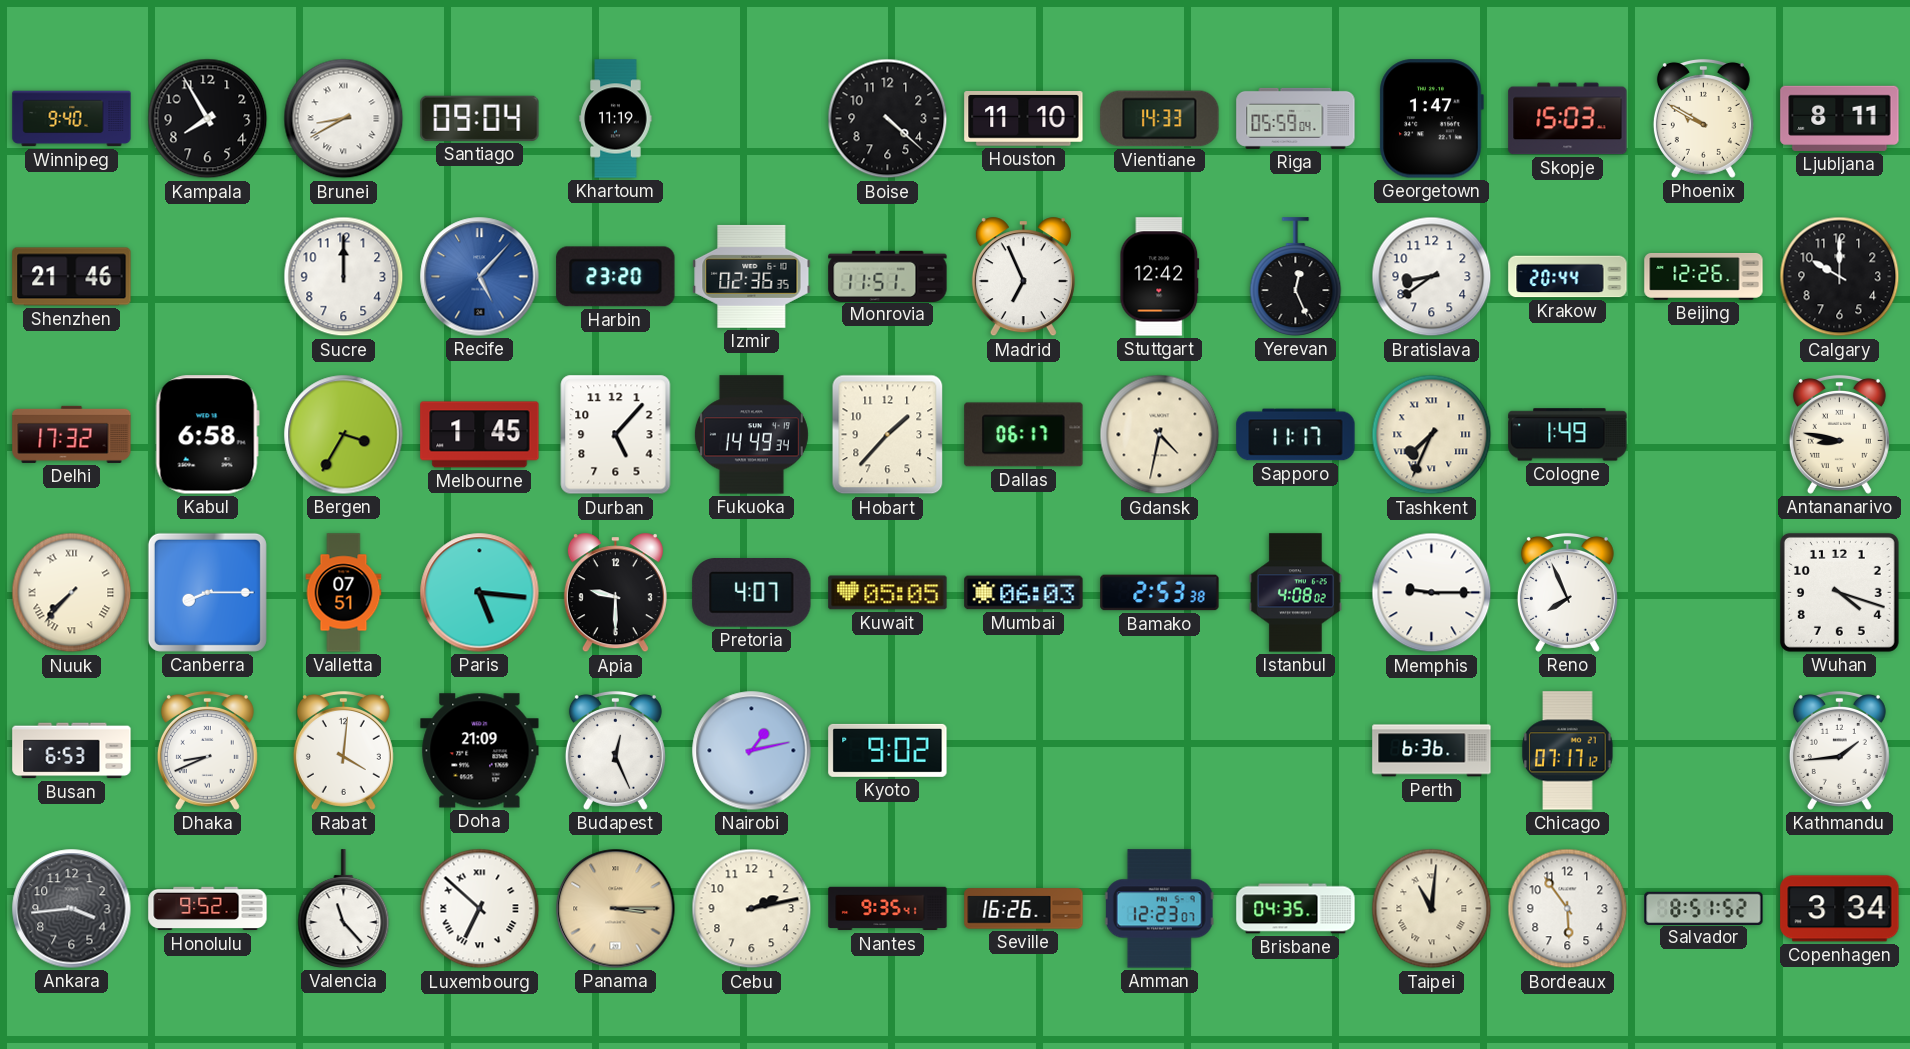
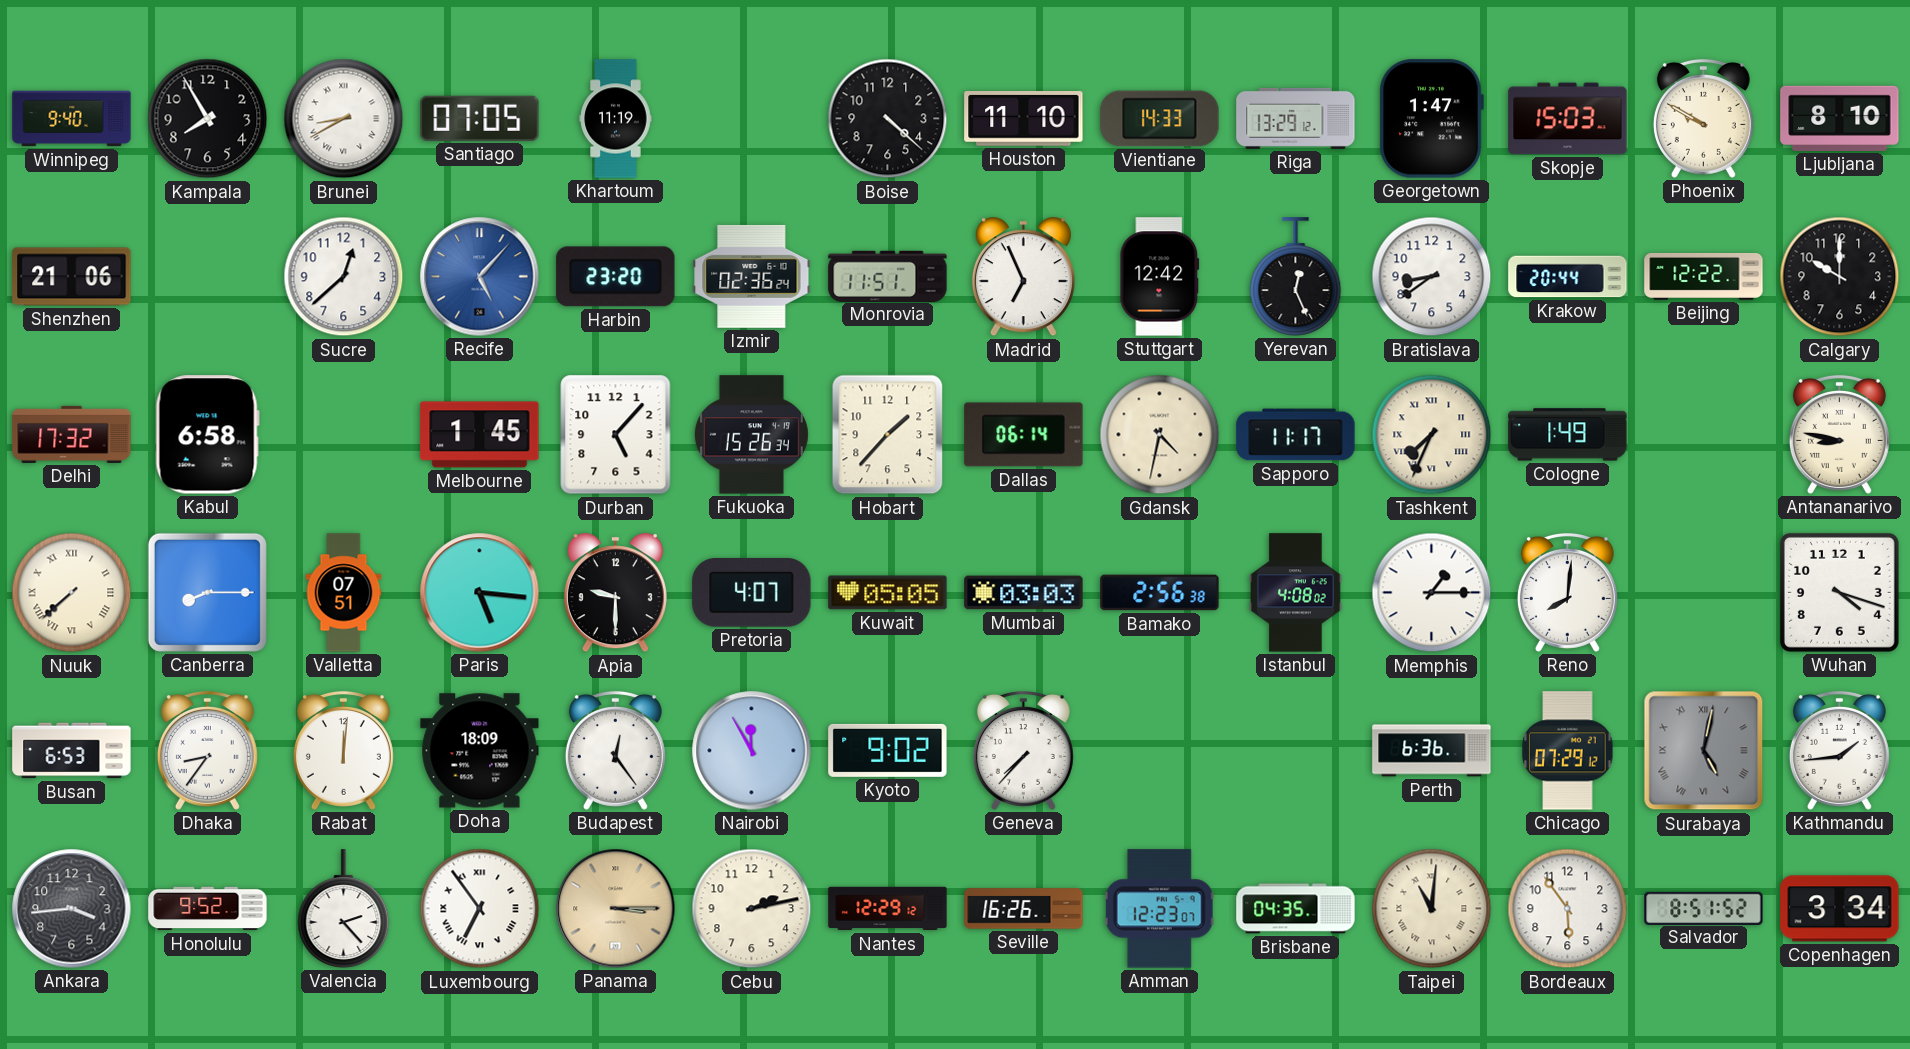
Santiago: 09:04 -> 07:05 (480, 118)
Riga: 05:59 -> 13:29 (1296, 118)
Ljubljana: 8:11 -> 8:10 (1840, 118)
Shenzhen: 21:46 -> 21:06 (72, 277)
Sucre: 12:00 -> 12:38 (344, 277)
Izmir: 02:36:35 -> 02:36:24 (752, 276)
Beijing: 12:26 -> 12:22 (1704, 276)
Bergen: 3:35 -> none (344, 435)
Fukuoka: 14:49 -> 15:26 (751, 435)
Dallas: 06:17 -> 06:14 (1024, 435)
Nuuk: 7:37 -> 7:38 (72, 593)
Mumbai: 06:03 -> 03:03 (1024, 593)
Bamako: 2:53 -> 2:56 (1160, 593)
Memphis: 9:15 -> 1:15 (1432, 593)
Reno: 7:56 -> 8:01 (1567, 592)
Dhaka: 8:41 -> 8:36 (207, 750)
Rabat: 4:01 -> 12:01 (343, 750)
Doha: 21:09 -> 18:09 (480, 751)
Budapest: 12:26 -> 12:24 (615, 750)
Nairobi: 1:13 -> 11:55 (752, 751)
Geneva: none -> 7:37 (1023, 750)
Chicago: 07:17 -> 07:29 (1568, 751)
Surabaya: none -> 5:02 (1704, 751)
Valencia: 11:23 -> 2:23 (344, 909)
Luxembourg: 6:52 -> 6:54 (480, 909)
Nantes: 9:35 -> 12:29 (888, 909)
